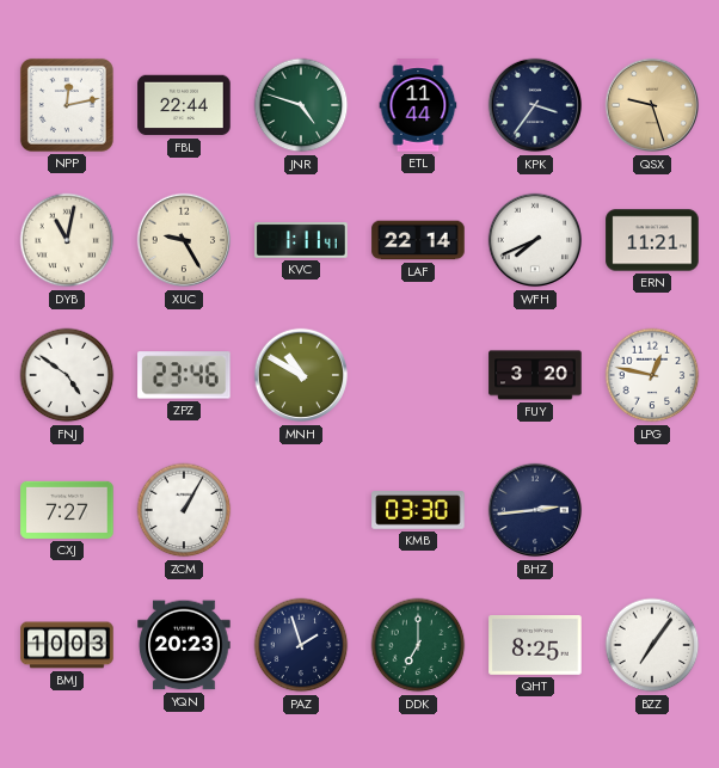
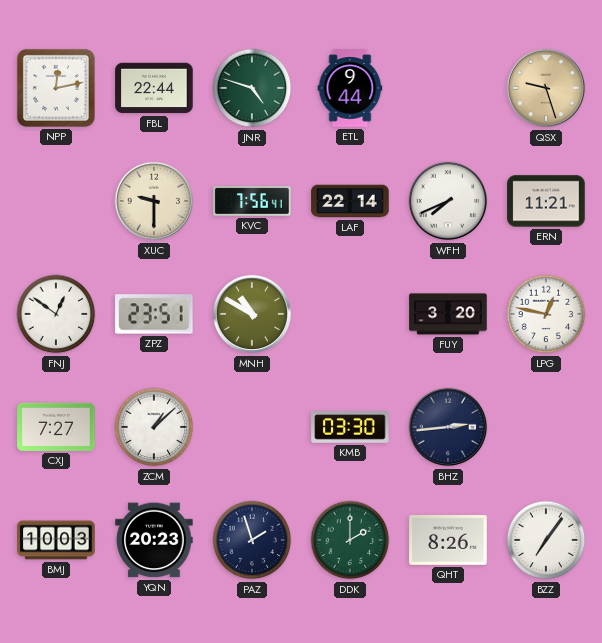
ETL: 11:44 -> 9:44 (350, 88)
KPK: 3:36 -> none (535, 105)
DYB: 11:02 -> none (67, 240)
XUC: 9:25 -> 9:30 (154, 201)
KVC: 1:11 -> 7:56 (252, 201)
FNJ: 4:51 -> 12:51 (56, 314)
ZPZ: 23:46 -> 23:51 (154, 314)
ZCM: 1:05 -> 1:08 (154, 427)
DDK: 7:00 -> 2:00 (350, 540)
QHT: 8:25 -> 8:26 (448, 541)
